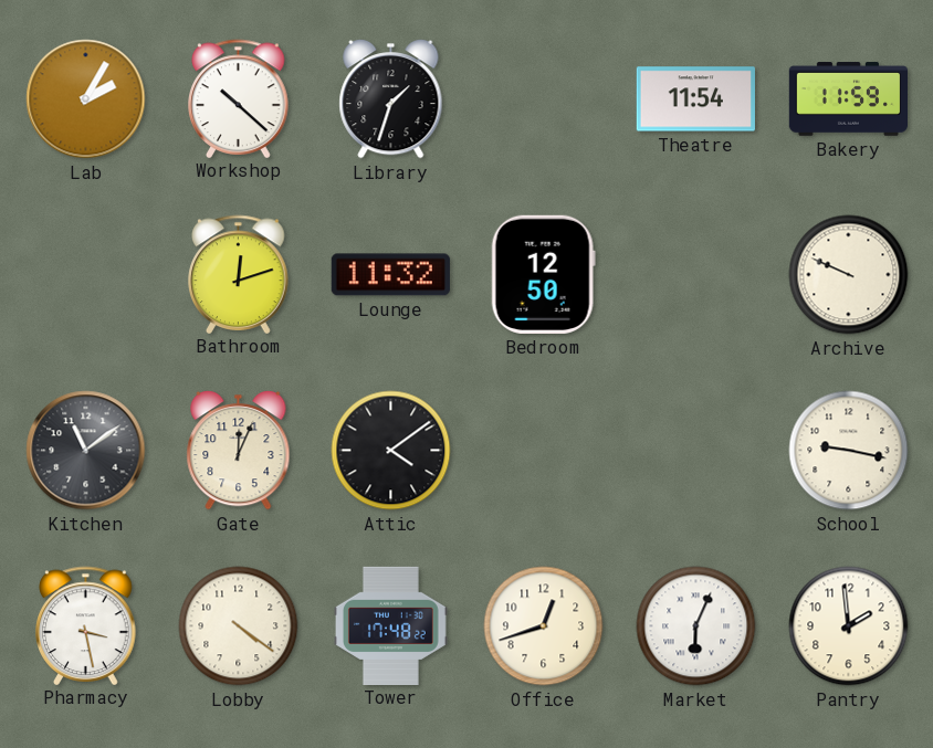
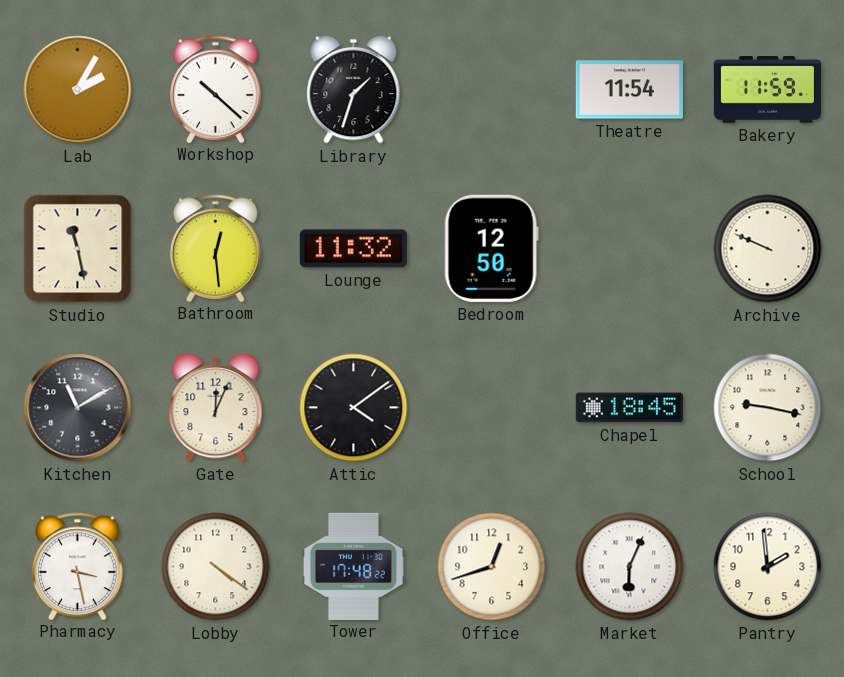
Studio: none -> 11:28 (78, 249)
Bathroom: 12:12 -> 12:29 (216, 248)
Kitchen: 11:09 -> 11:10 (78, 408)
Chapel: none -> 18:45 (629, 408)
